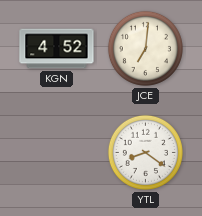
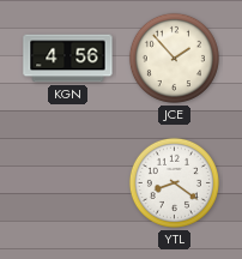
KGN: 4:52 -> 4:56 (68, 59)
JCE: 7:01 -> 1:53 (174, 58)
